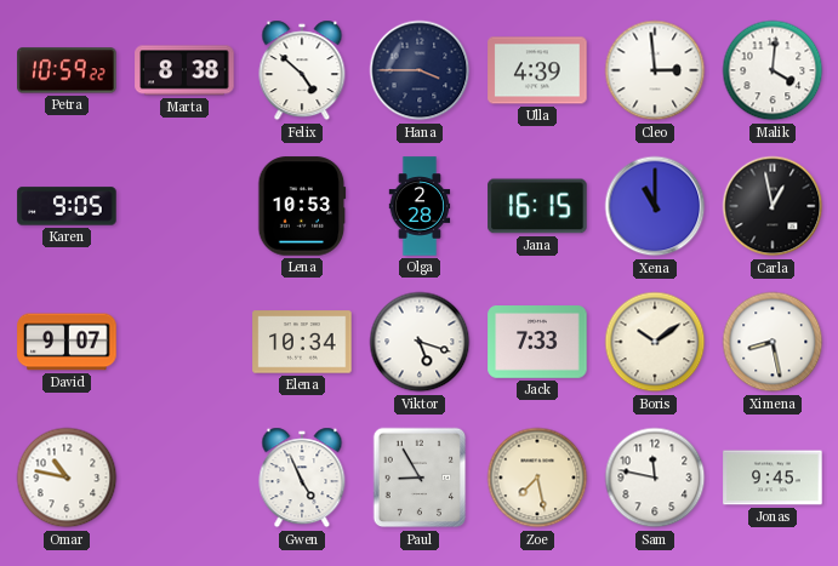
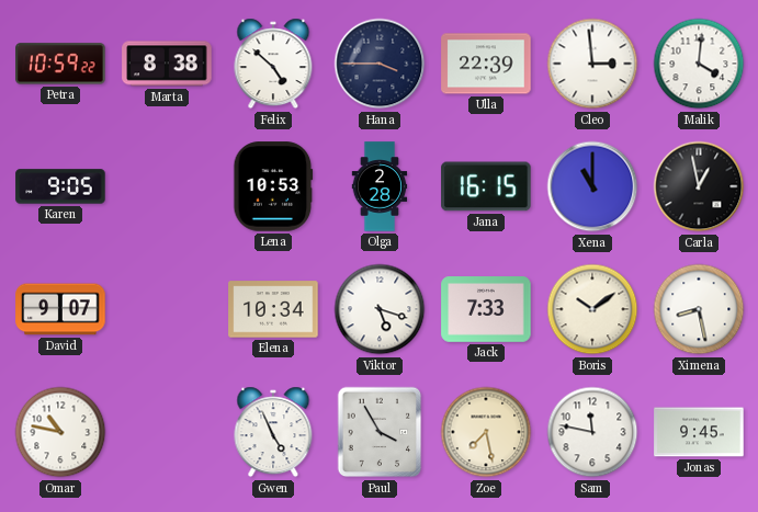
Ulla: 4:39 -> 22:39 (486, 64)
Paul: 8:55 -> 3:55 (380, 432)
